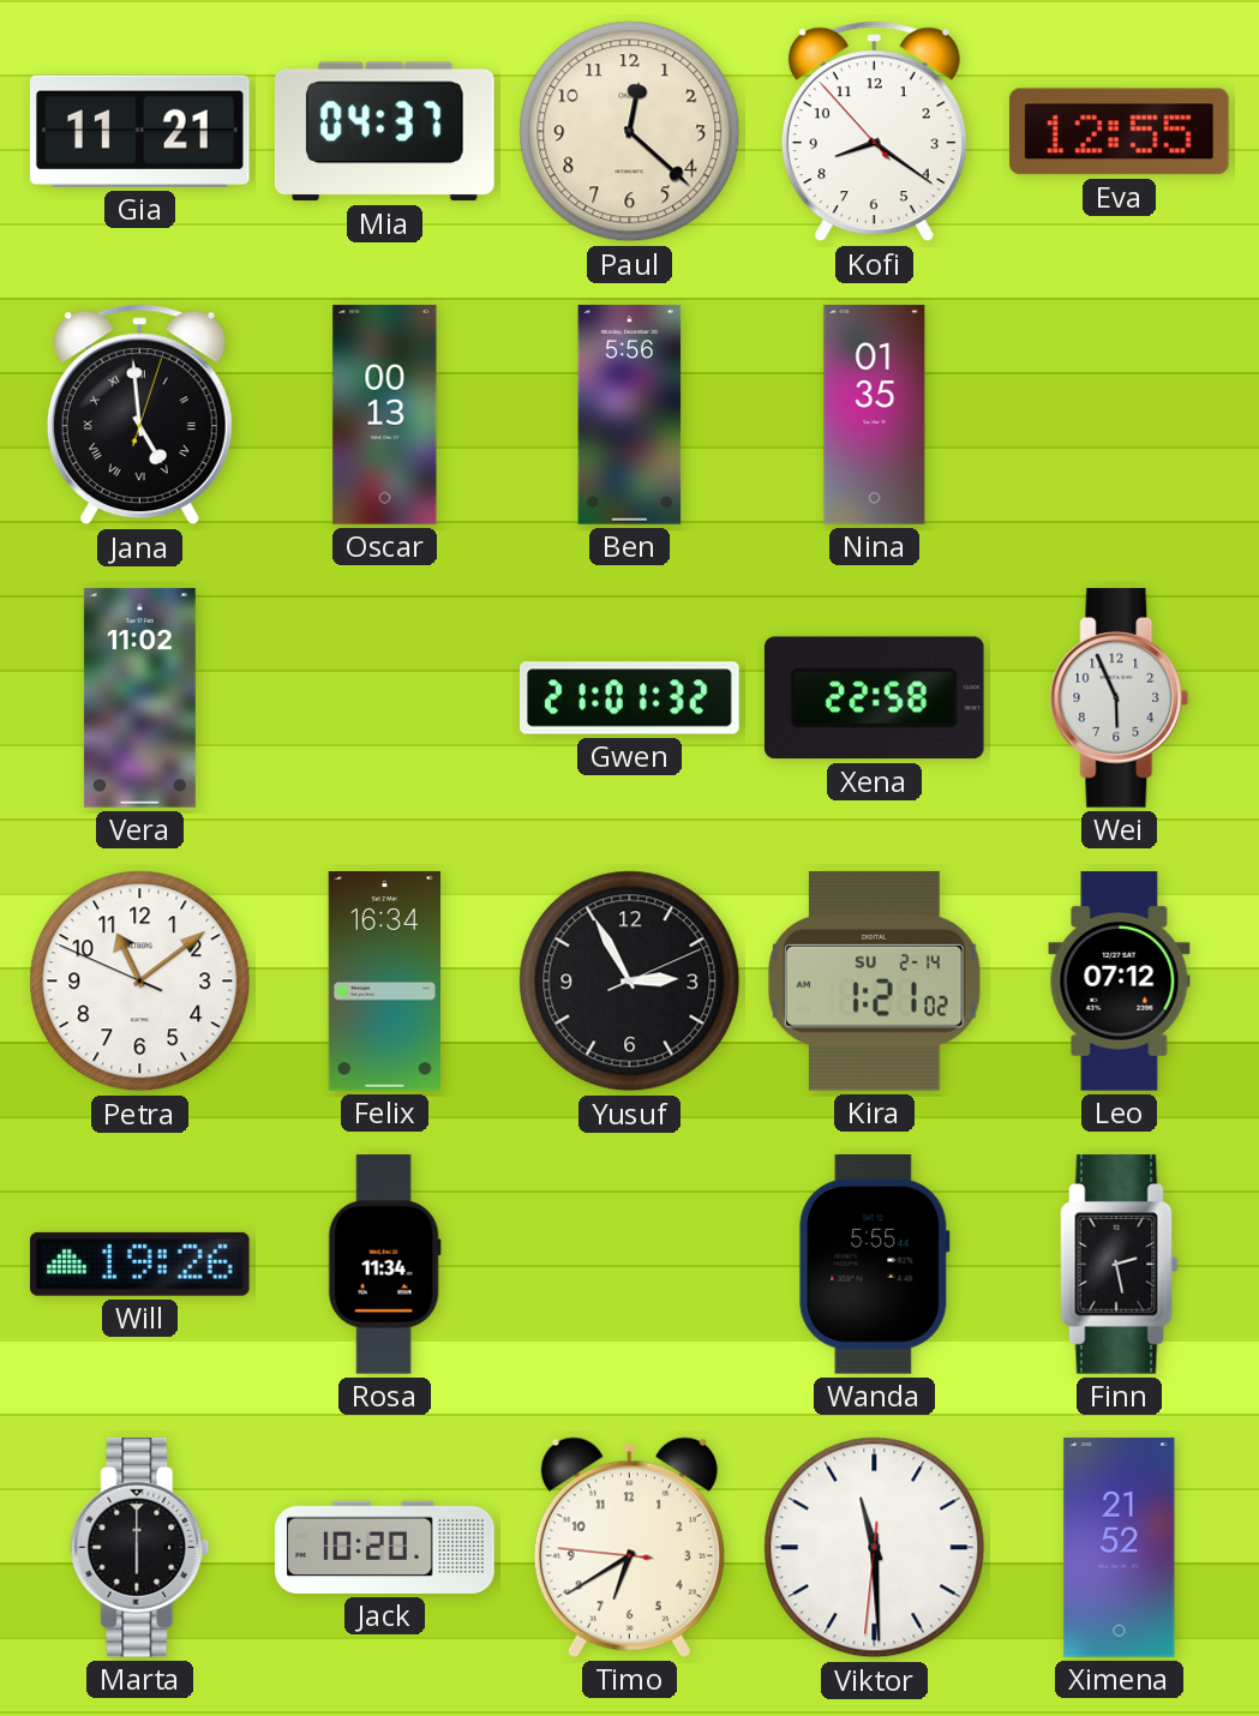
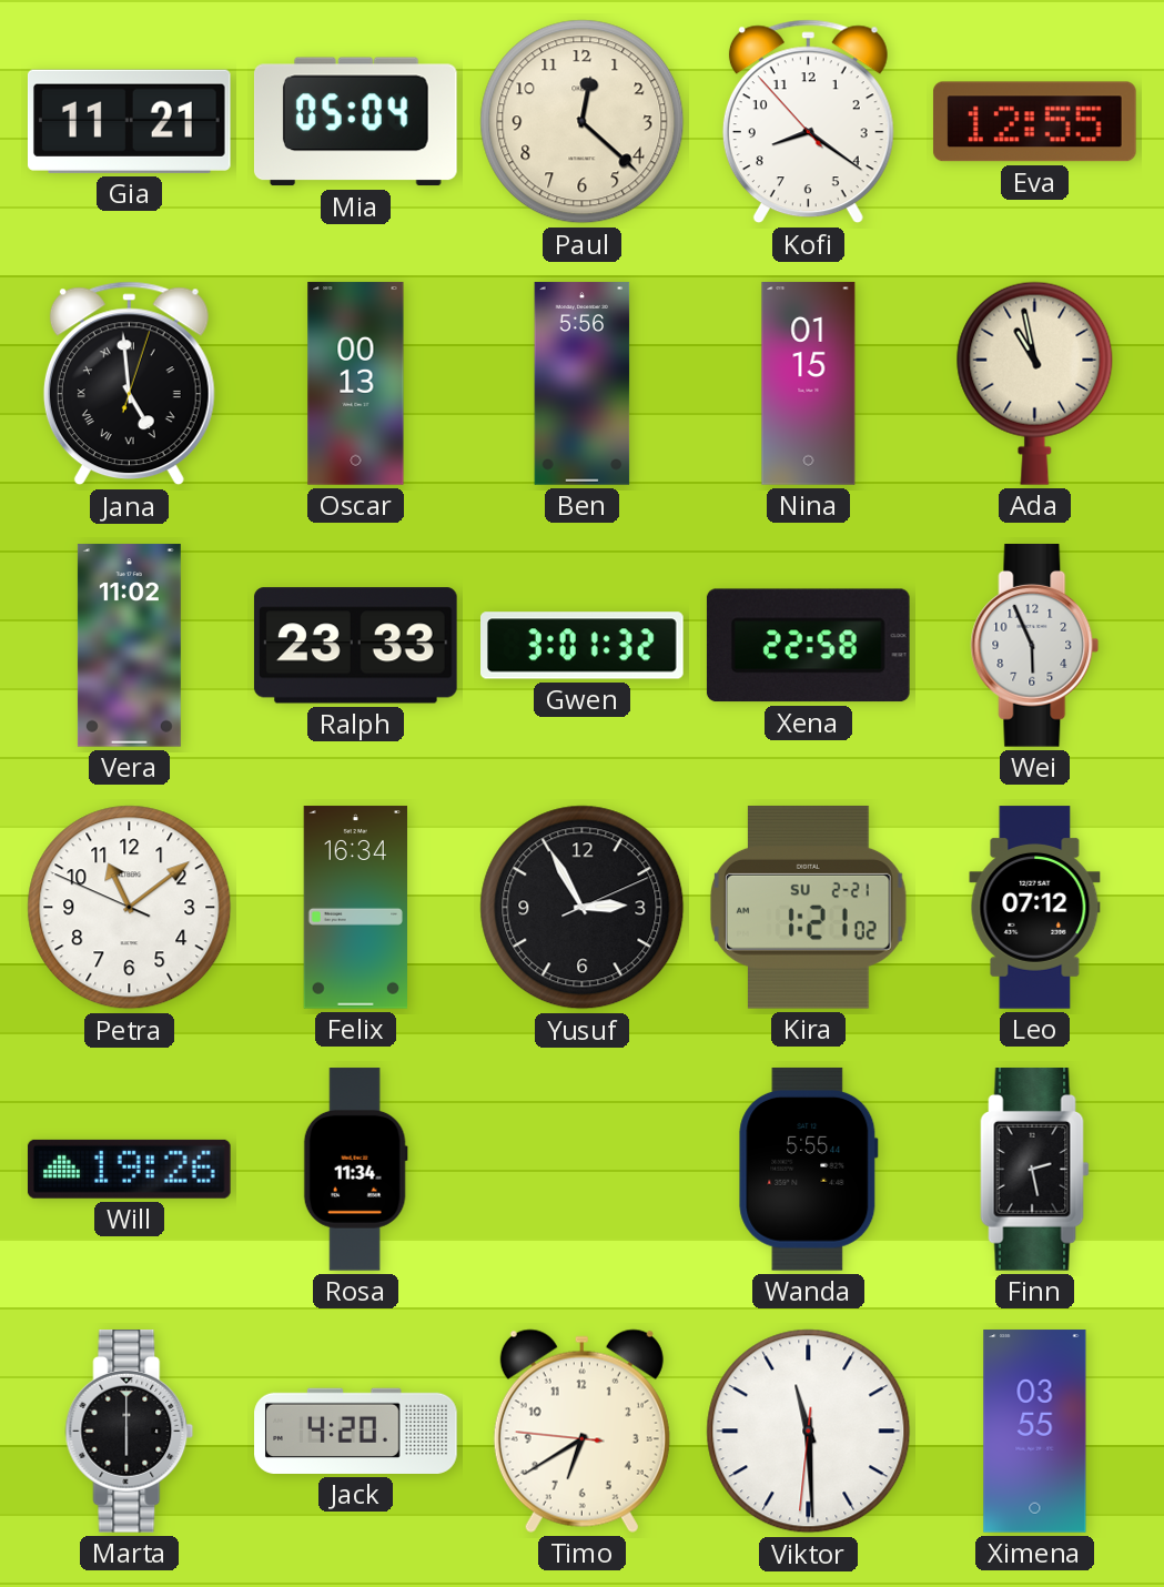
Mia: 04:37 -> 05:04 (355, 122)
Nina: 01:35 -> 01:15 (809, 384)
Ada: none -> 10:58 (1035, 383)
Ralph: none -> 23:33 (356, 646)
Gwen: 21:01 -> 3:01 (583, 646)
Kira date: SU 2-14 -> SU 2-21 (808, 907)
Jack: 10:20 -> 4:20 (356, 1431)
Ximena: 21:52 -> 03:55 (1035, 1432)
